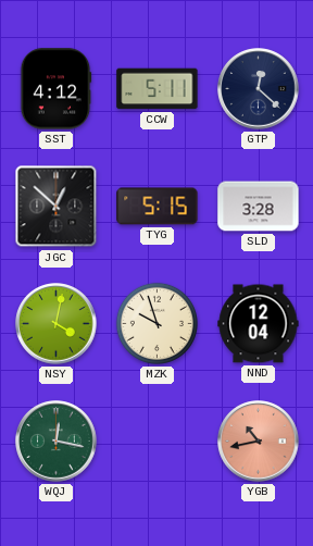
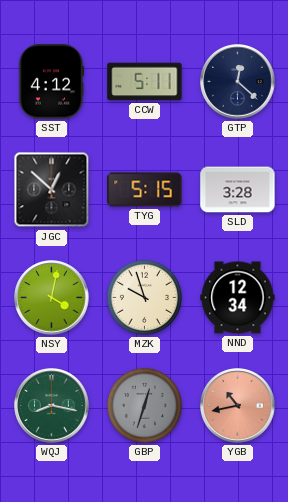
NND: 12:04 -> 12:34 (238, 298)
WQJ: 12:17 -> 8:17 (52, 406)
GBP: none -> 12:33 (144, 405)
